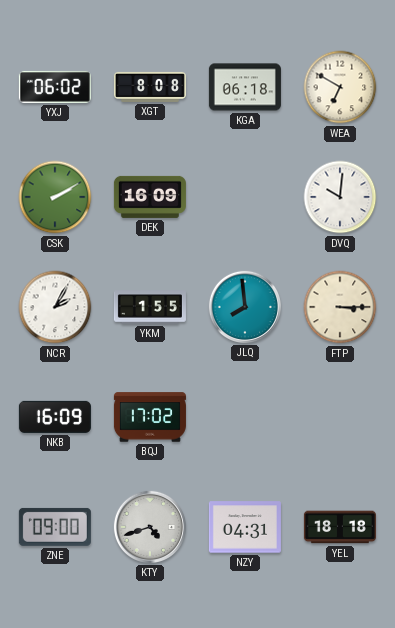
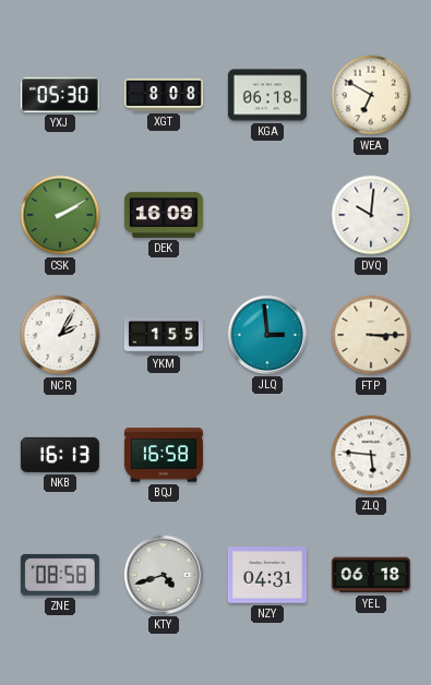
YXJ: 06:02 -> 05:30 (60, 95)
JLQ: 7:59 -> 2:59 (267, 335)
NKB: 16:09 -> 16:13 (60, 455)
BQJ: 17:02 -> 16:58 (164, 455)
ZLQ: none -> 5:46 (371, 455)
ZNE: 09:00 -> 08:58 (60, 575)
YEL: 18:18 -> 06:18 (371, 575)
